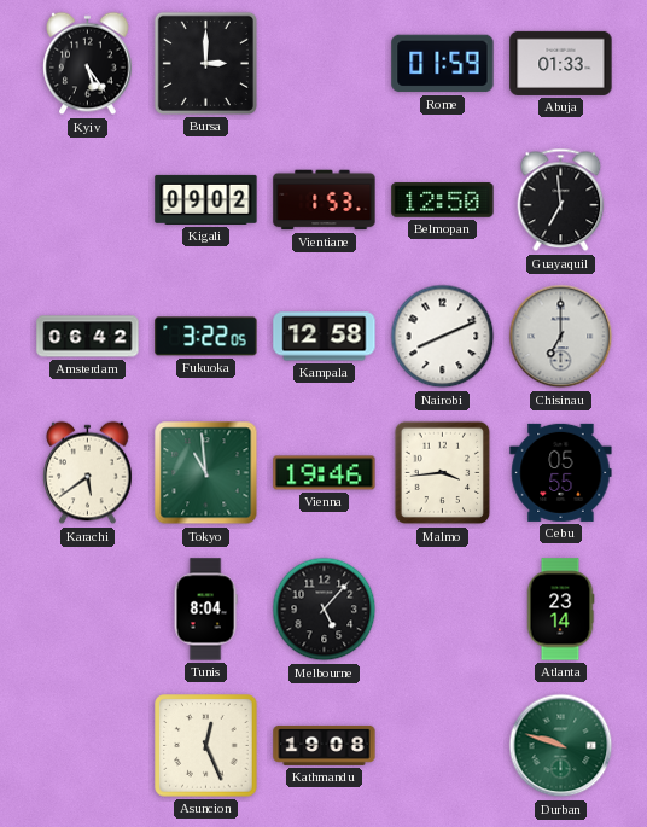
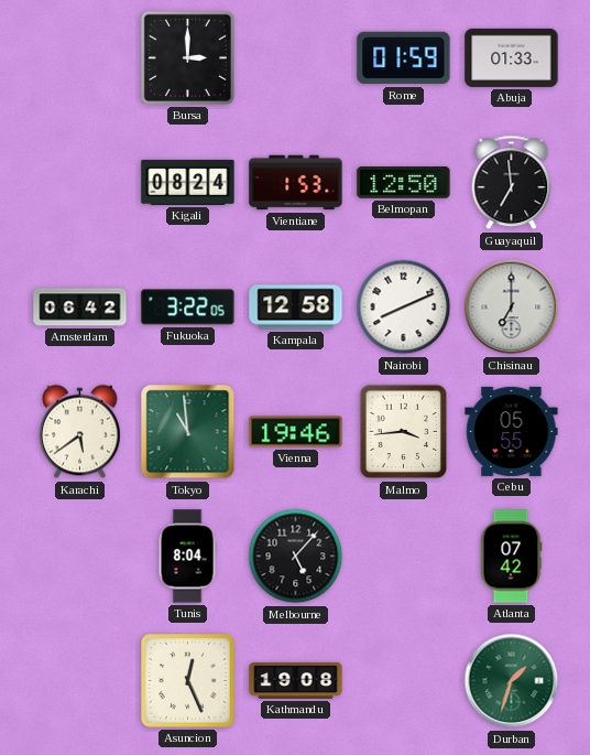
Kyiv: 5:24 -> none (88, 64)
Kigali: 09:02 -> 08:24 (188, 182)
Atlanta: 23:14 -> 07:42 (511, 557)
Durban: 9:48 -> 1:33 (512, 681)
